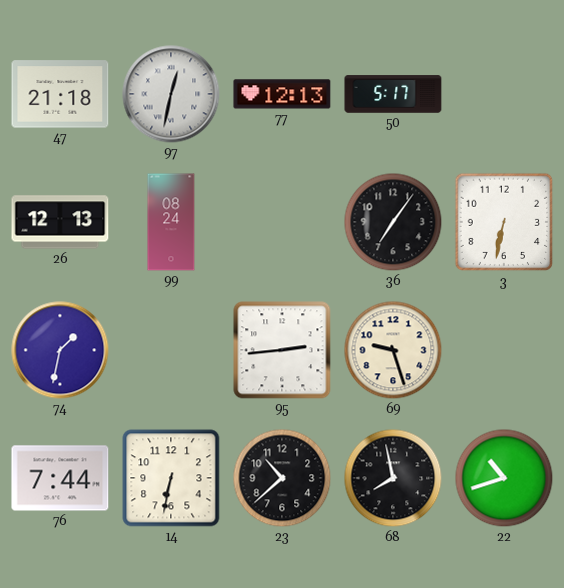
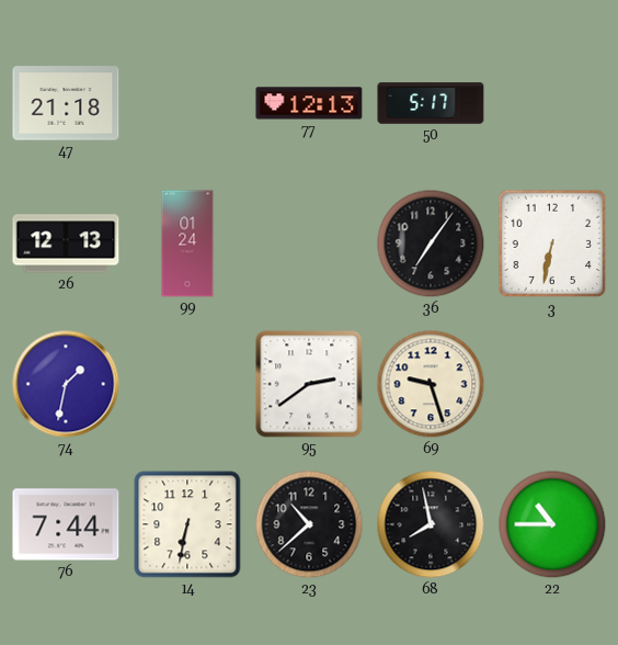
97: 12:32 -> none (171, 94)
99: 08:24 -> 01:24 (187, 244)
95: 2:44 -> 2:39 (309, 384)
22: 10:42 -> 10:45 (552, 524)
